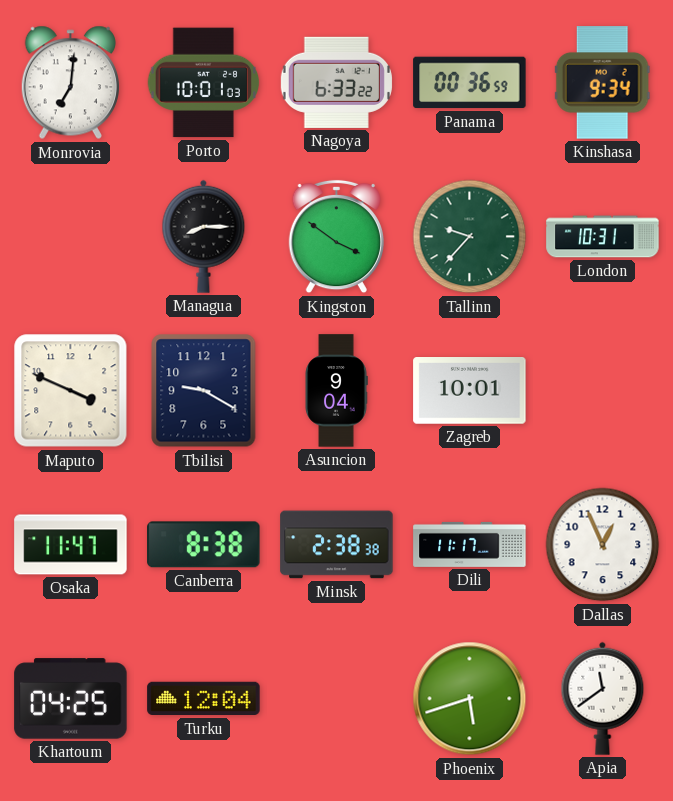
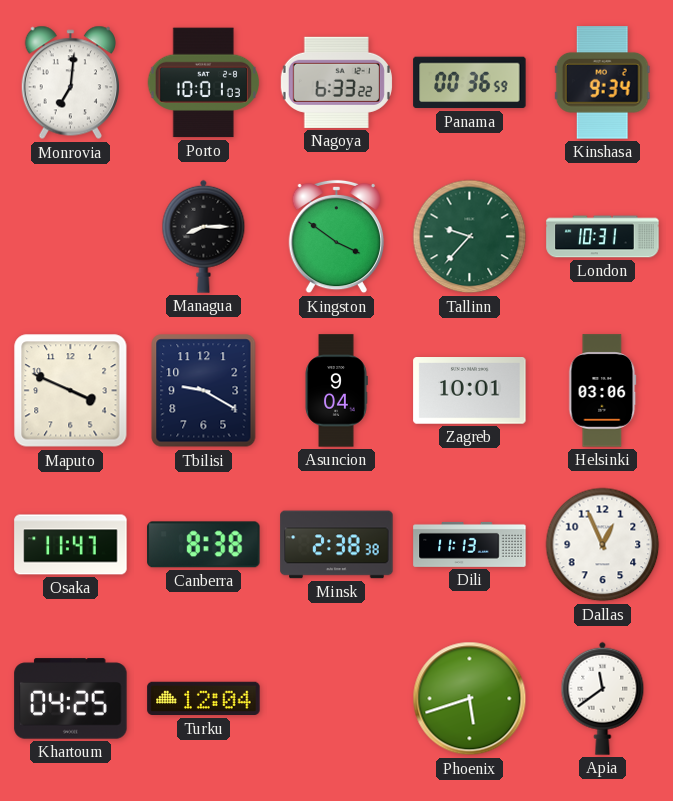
Helsinki: none -> 03:06 (603, 391)
Dili: 11:17 -> 11:13 (470, 544)
